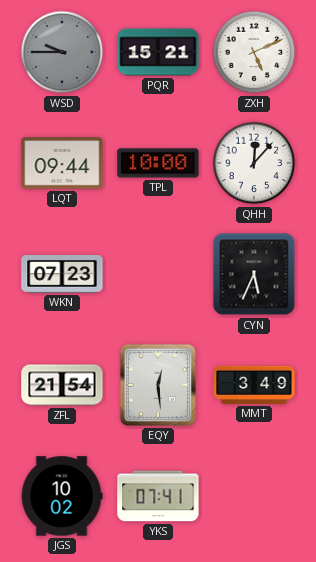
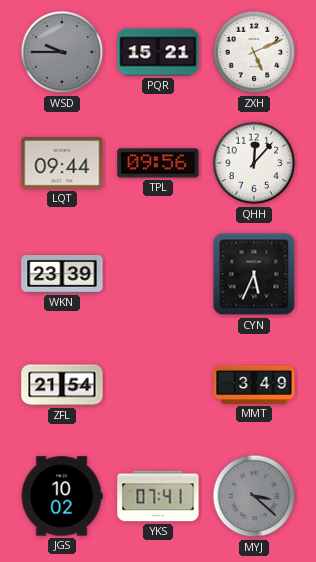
TPL: 10:00 -> 09:56 (158, 163)
WKN: 07:23 -> 23:39 (62, 275)
EQY: 12:29 -> none (158, 385)
MYJ: none -> 3:22 (254, 496)
